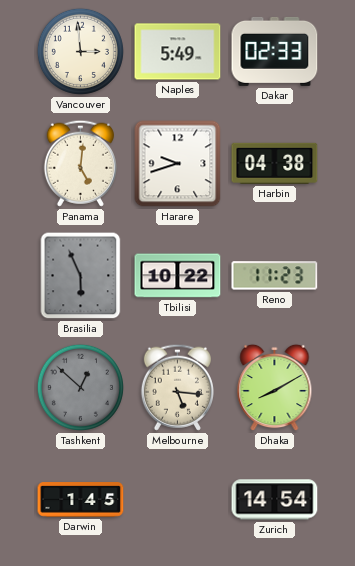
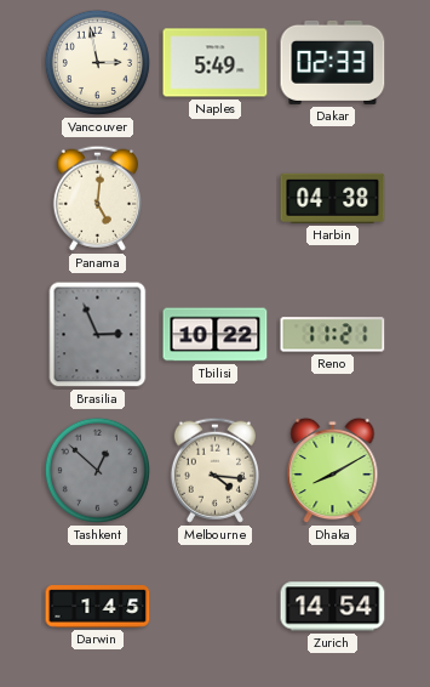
Vancouver: 2:59 -> 2:58 (97, 62)
Harare: 9:42 -> none (178, 164)
Brasilia: 5:56 -> 2:56 (98, 335)
Reno: 11:23 -> 11:21 (333, 335)
Melbourne: 5:16 -> 4:16 (214, 470)
